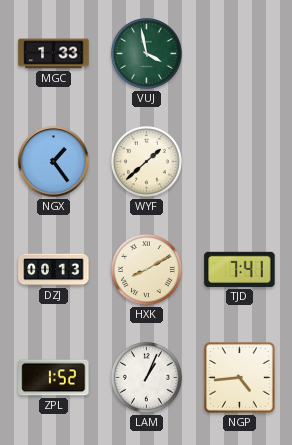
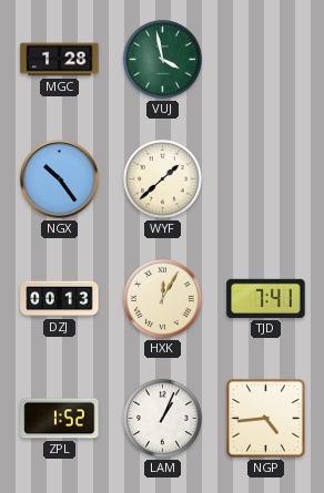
MGC: 1:33 -> 1:28 (60, 60)
NGX: 1:24 -> 10:24 (60, 179)
HXK: 8:10 -> 12:05 (162, 298)
